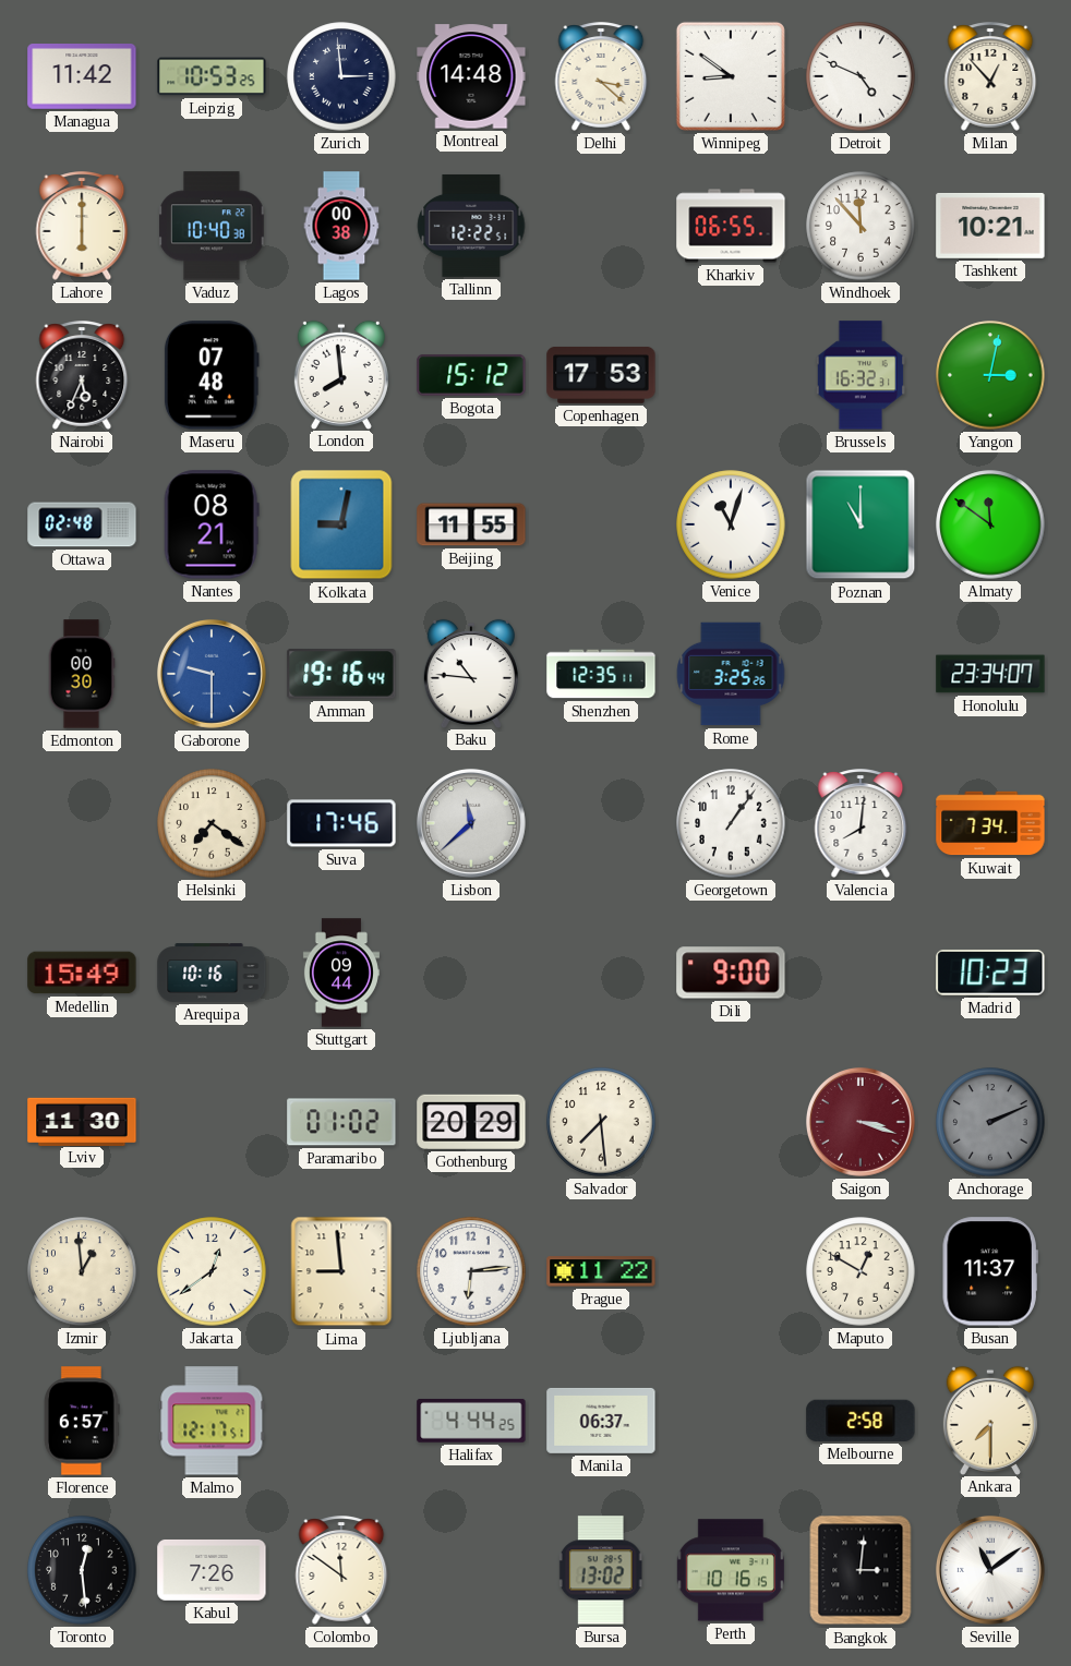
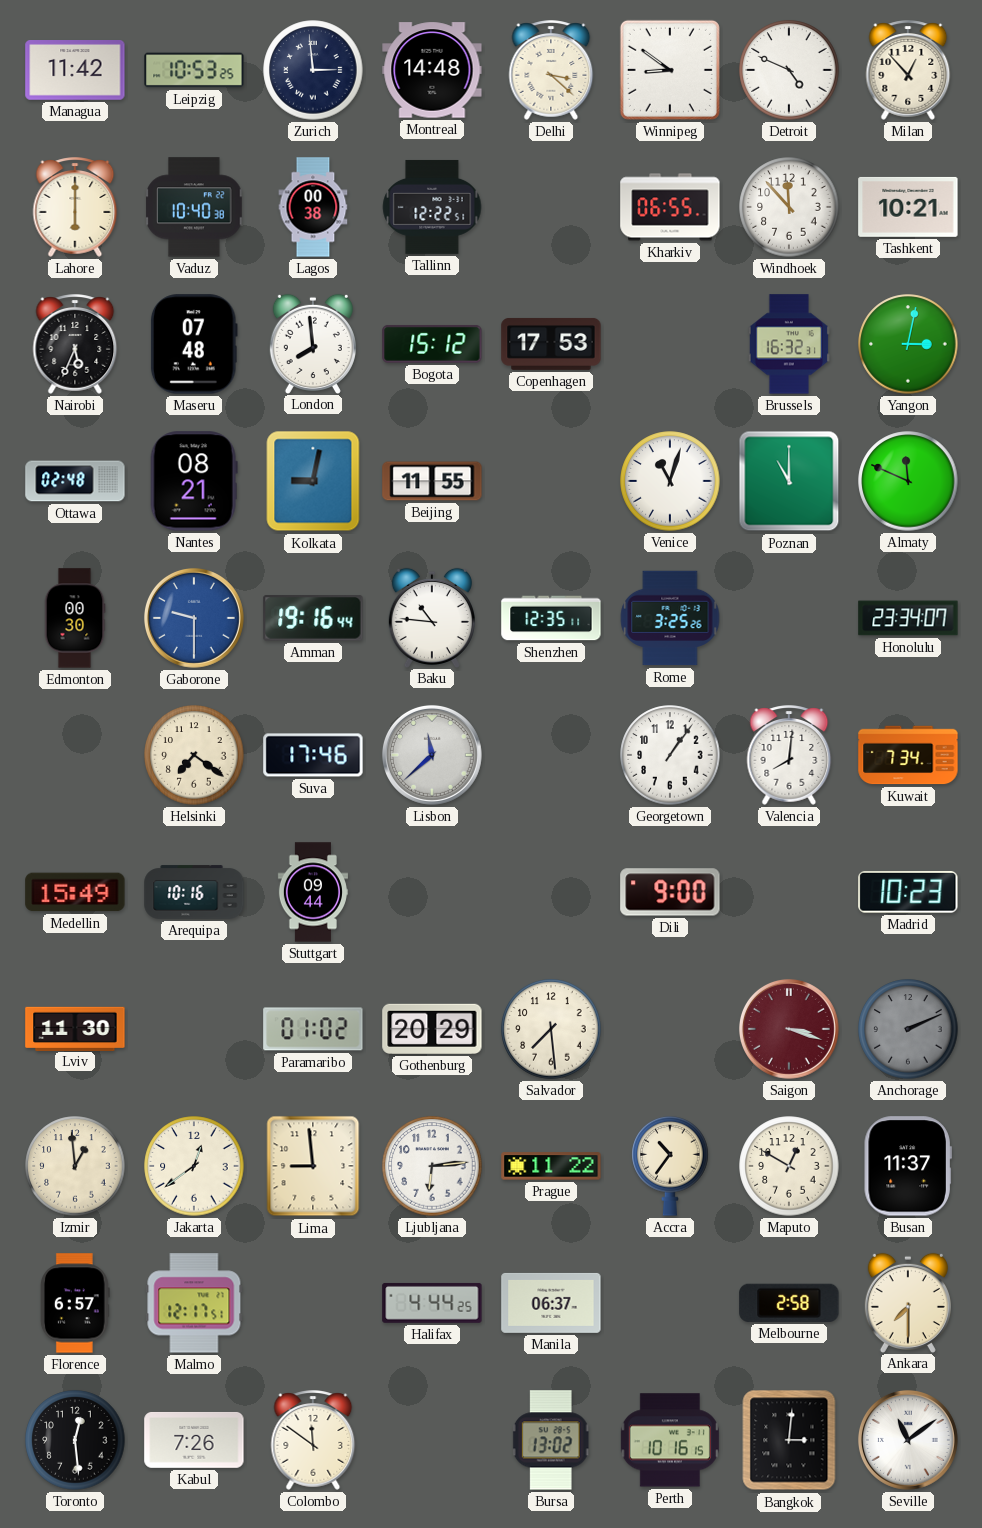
Almaty: 11:51 -> 11:49 (908, 481)
Accra: none -> 10:36 (670, 1166)
